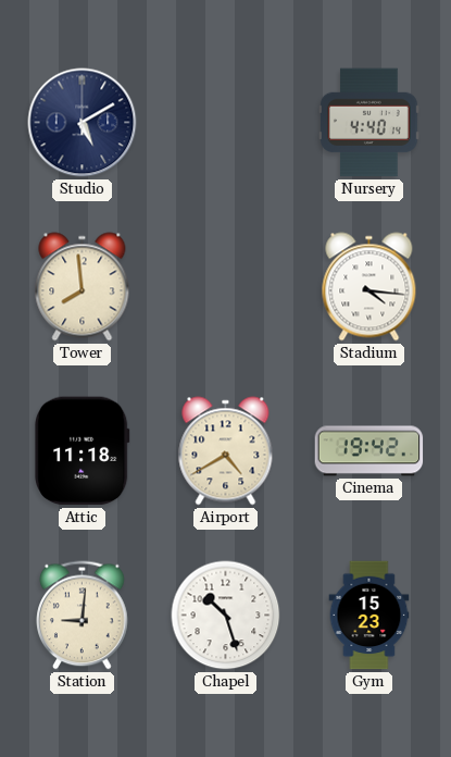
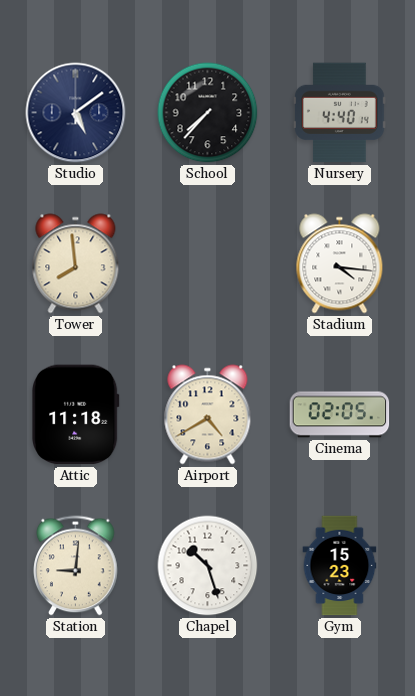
Studio: 5:10 -> 5:09 (76, 113)
School: none -> 7:37 (208, 113)
Cinema: 19:42 -> 02:05 (340, 415)
